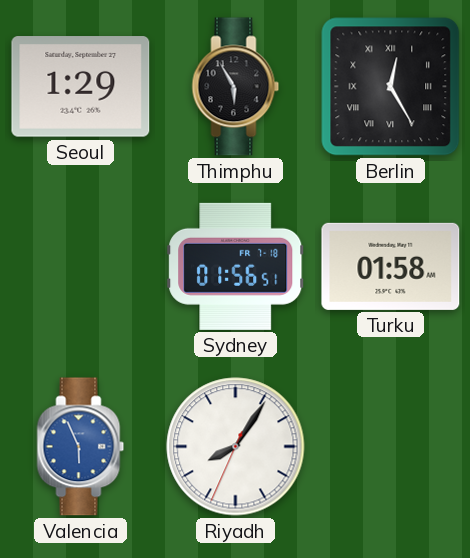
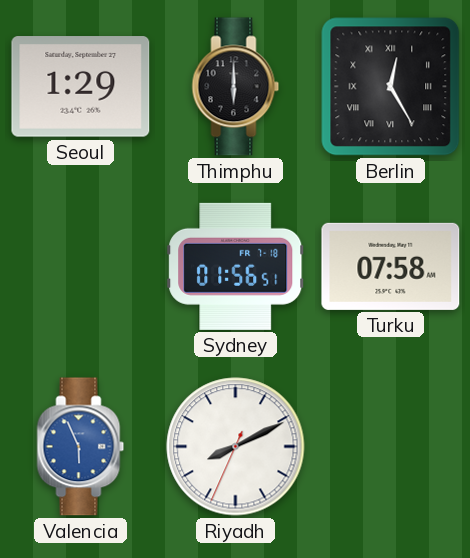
Thimphu: 5:55 -> 6:00 (236, 87)
Turku: 01:58 -> 07:58 (391, 266)
Riyadh: 8:05 -> 8:10 (236, 447)
